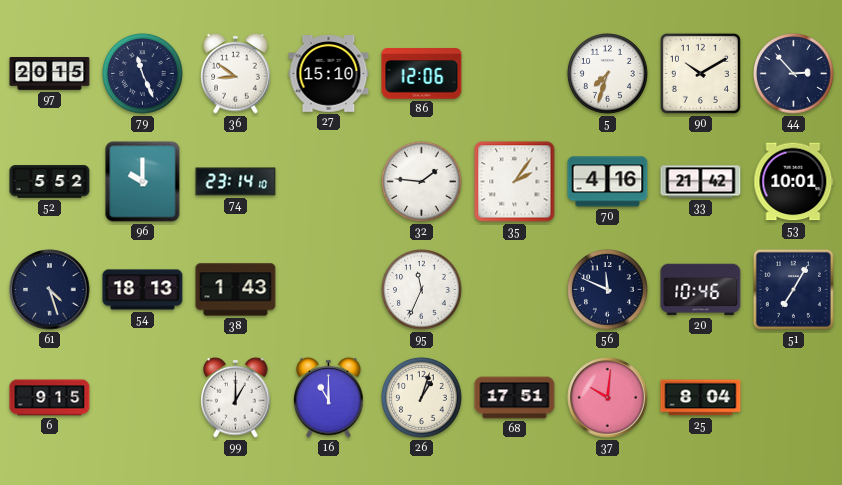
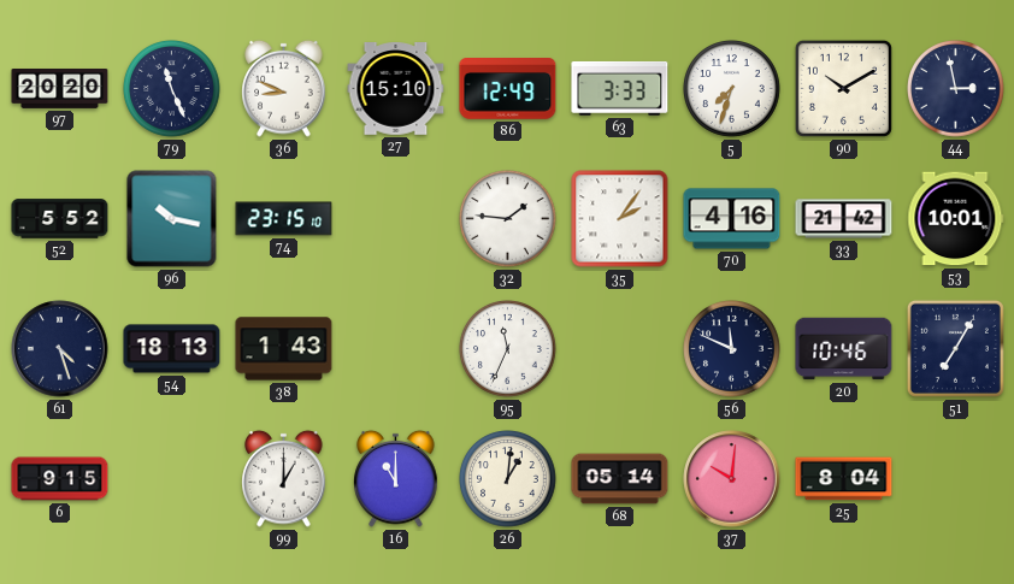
97: 20:15 -> 20:20 (60, 89)
36: 8:51 -> 8:49 (284, 88)
86: 12:06 -> 12:49 (508, 89)
63: none -> 3:33 (620, 88)
44: 2:53 -> 2:58 (956, 89)
96: 10:00 -> 10:17 (172, 219)
74: 23:14 -> 23:15 (284, 219)
26: 1:03 -> 1:01 (508, 479)
68: 17:51 -> 05:14 (620, 479)
